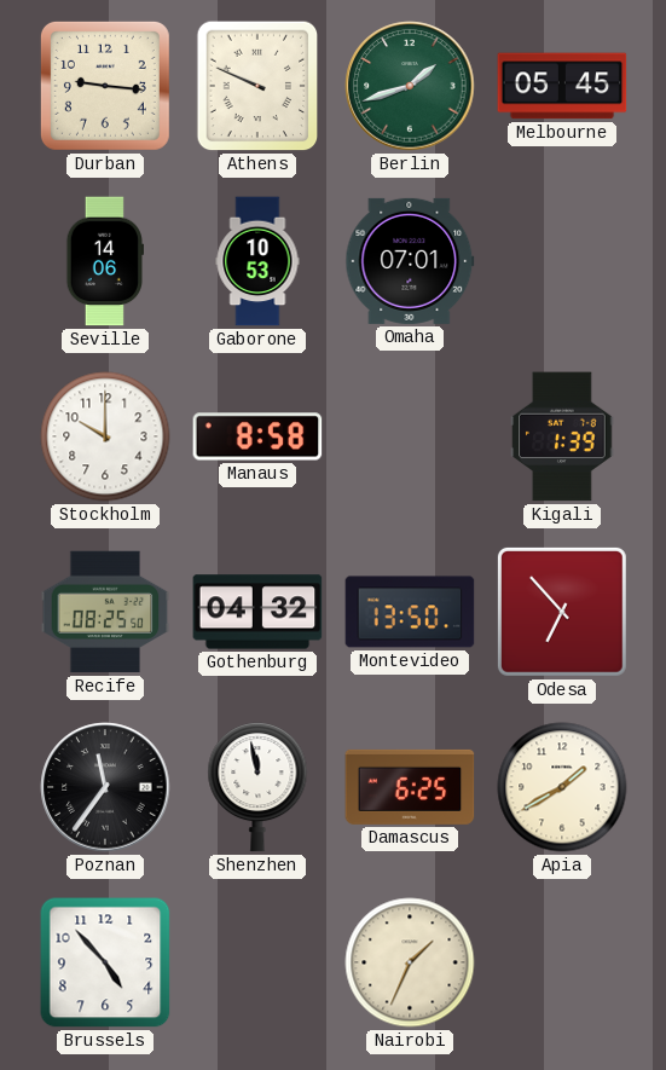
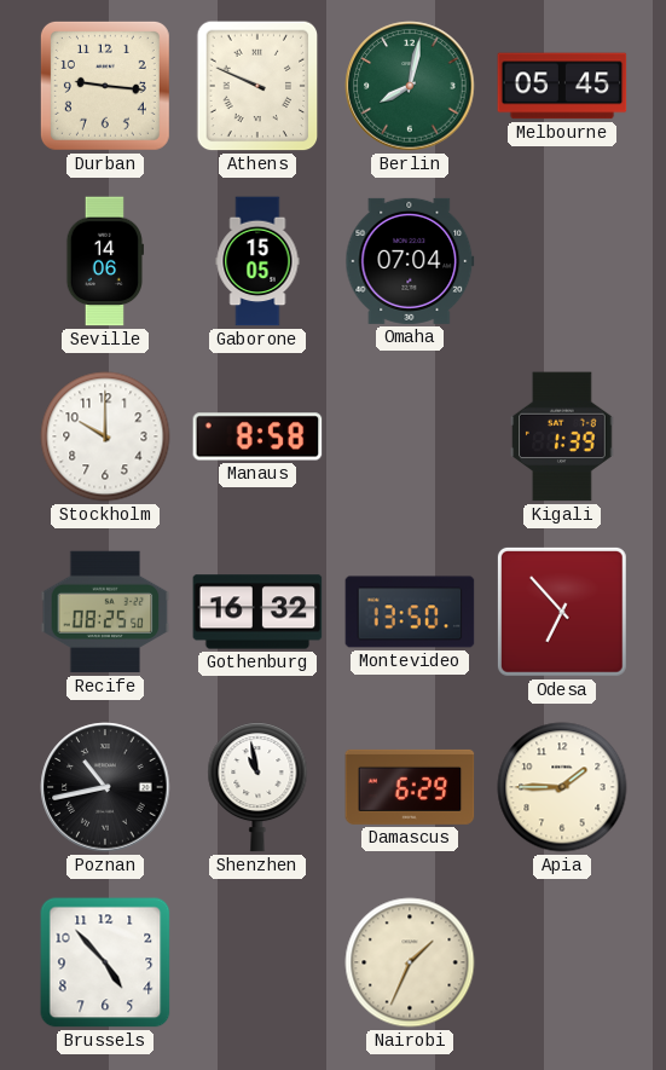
Berlin: 1:42 -> 8:02 (410, 86)
Gaborone: 10:53 -> 15:05 (257, 261)
Omaha: 07:01 -> 07:04 (410, 261)
Gothenburg: 04:32 -> 16:32 (257, 612)
Poznan: 11:36 -> 10:43 (105, 787)
Shenzhen: 11:58 -> 10:58 (257, 787)
Damascus: 6:25 -> 6:29 (410, 787)
Apia: 1:40 -> 1:45 (562, 787)
